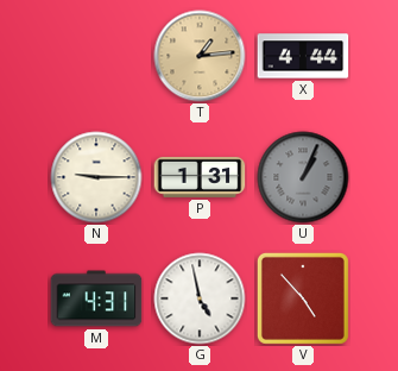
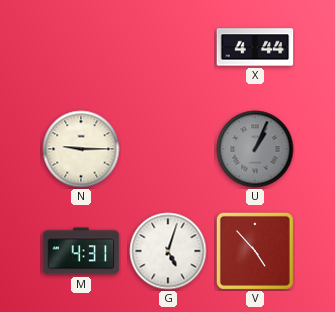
T: 1:14 -> none (200, 56)
P: 1:31 -> none (200, 177)
G: 4:58 -> 5:03 (168, 251)
